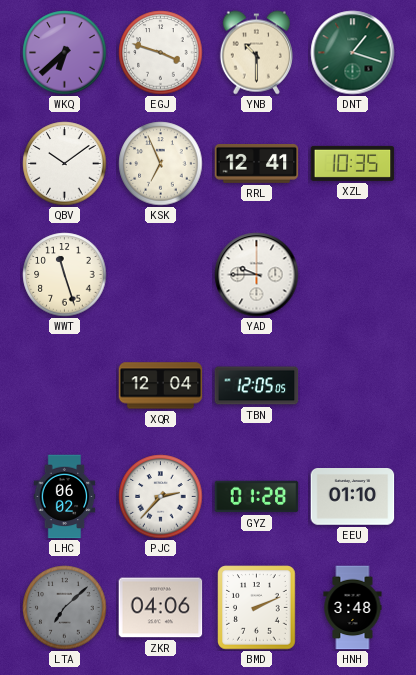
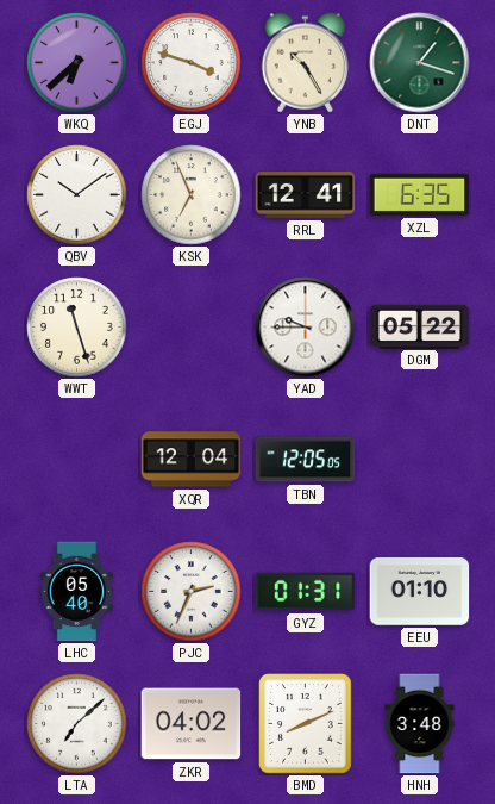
YNB: 10:30 -> 10:25 (305, 63)
XZL: 10:35 -> 6:35 (420, 194)
DGM: none -> 05:22 (420, 326)
LHC: 06:02 -> 05:40 (77, 592)
PJC: 2:37 -> 2:34 (192, 592)
GYZ: 01:28 -> 01:31 (306, 592)
LTA dial: grey -> white (77, 724)
ZKR: 04:06 -> 04:02 (192, 724)
BMD: 2:11 -> 8:11 (306, 724)
